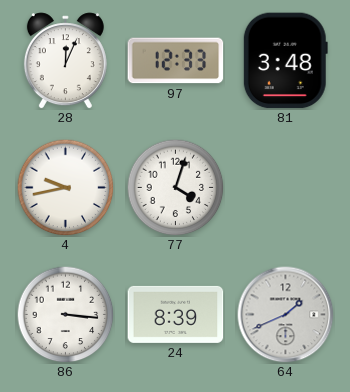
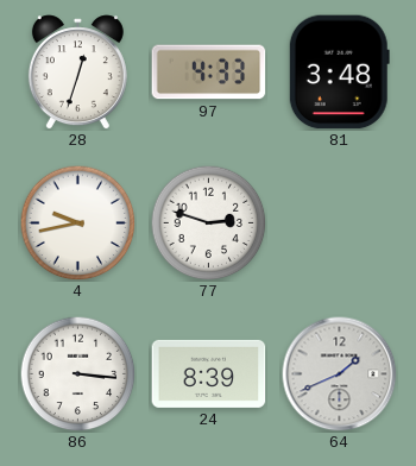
28: 12:04 -> 12:33 (77, 73)
97: 12:33 -> 4:33 (209, 73)
77: 4:03 -> 2:48 (208, 222)
